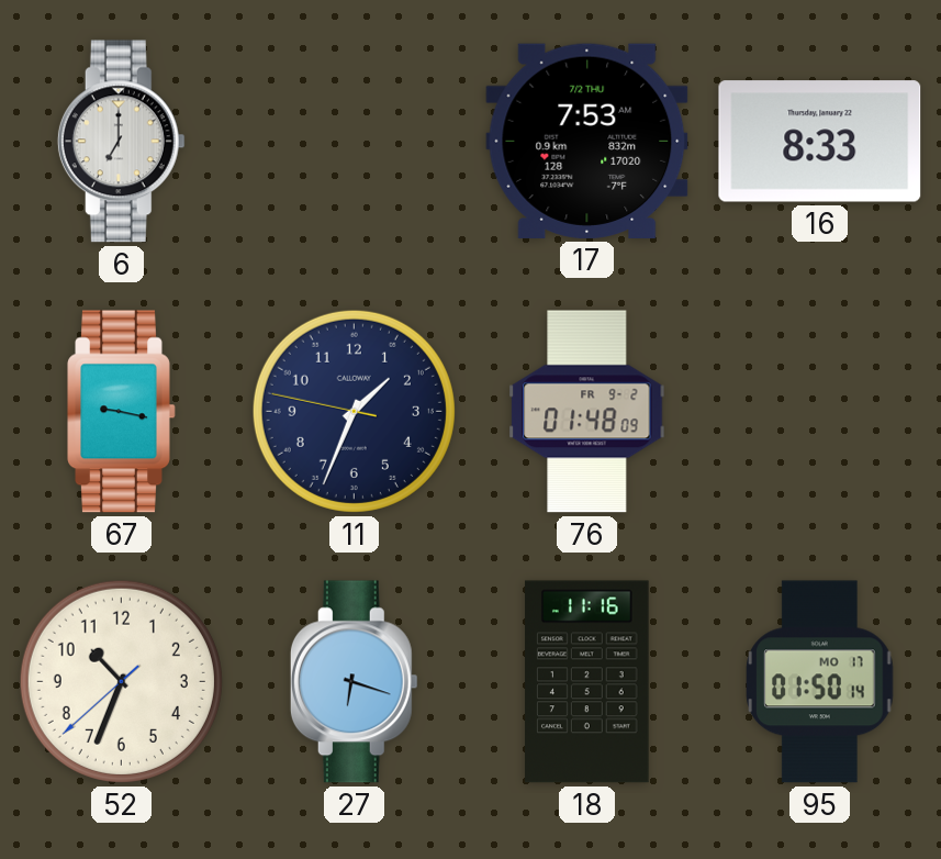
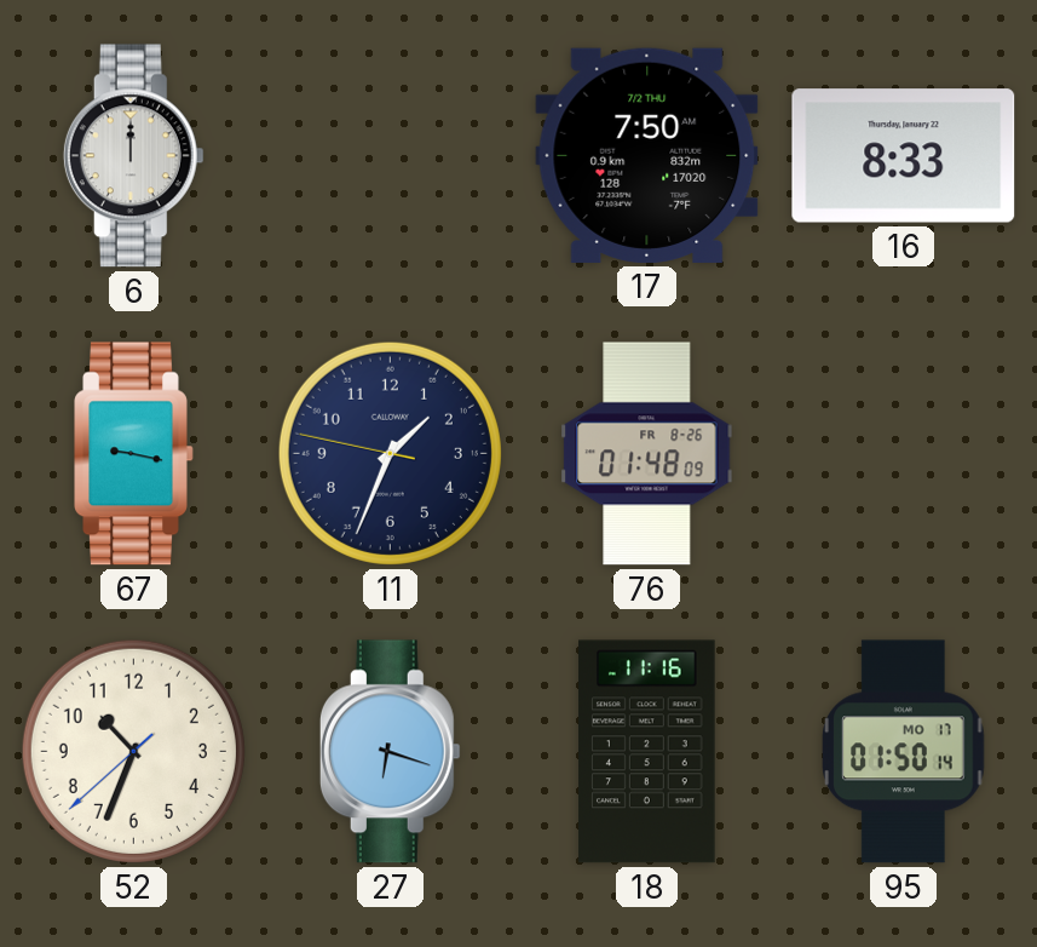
6: 7:00 -> 12:00 (133, 156)
17: 7:53 -> 7:50 (647, 155)
76 date: FR 9-2 -> FR 8-26 (647, 454)
